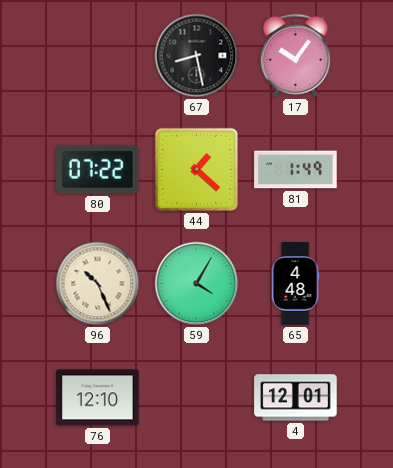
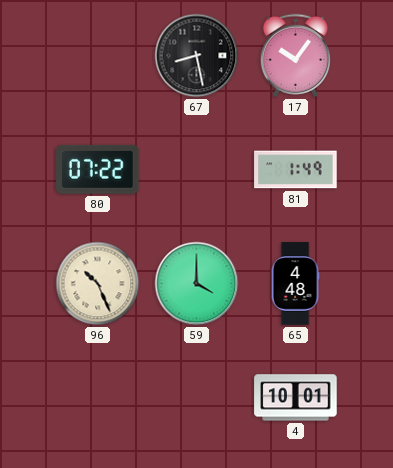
44: 1:22 -> none (196, 169)
59: 4:05 -> 4:00 (197, 284)
76: 12:10 -> none (98, 398)
4: 12:01 -> 10:01 (296, 398)
